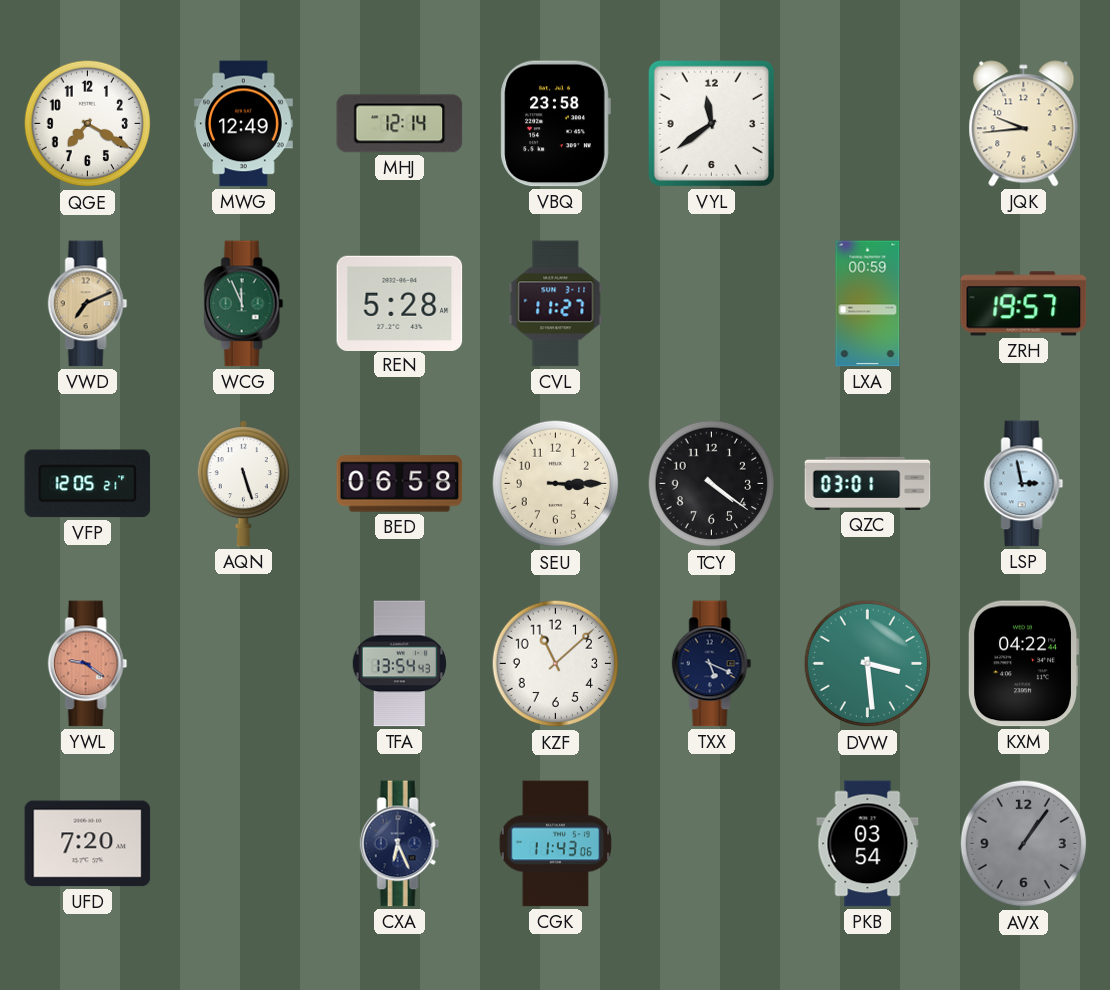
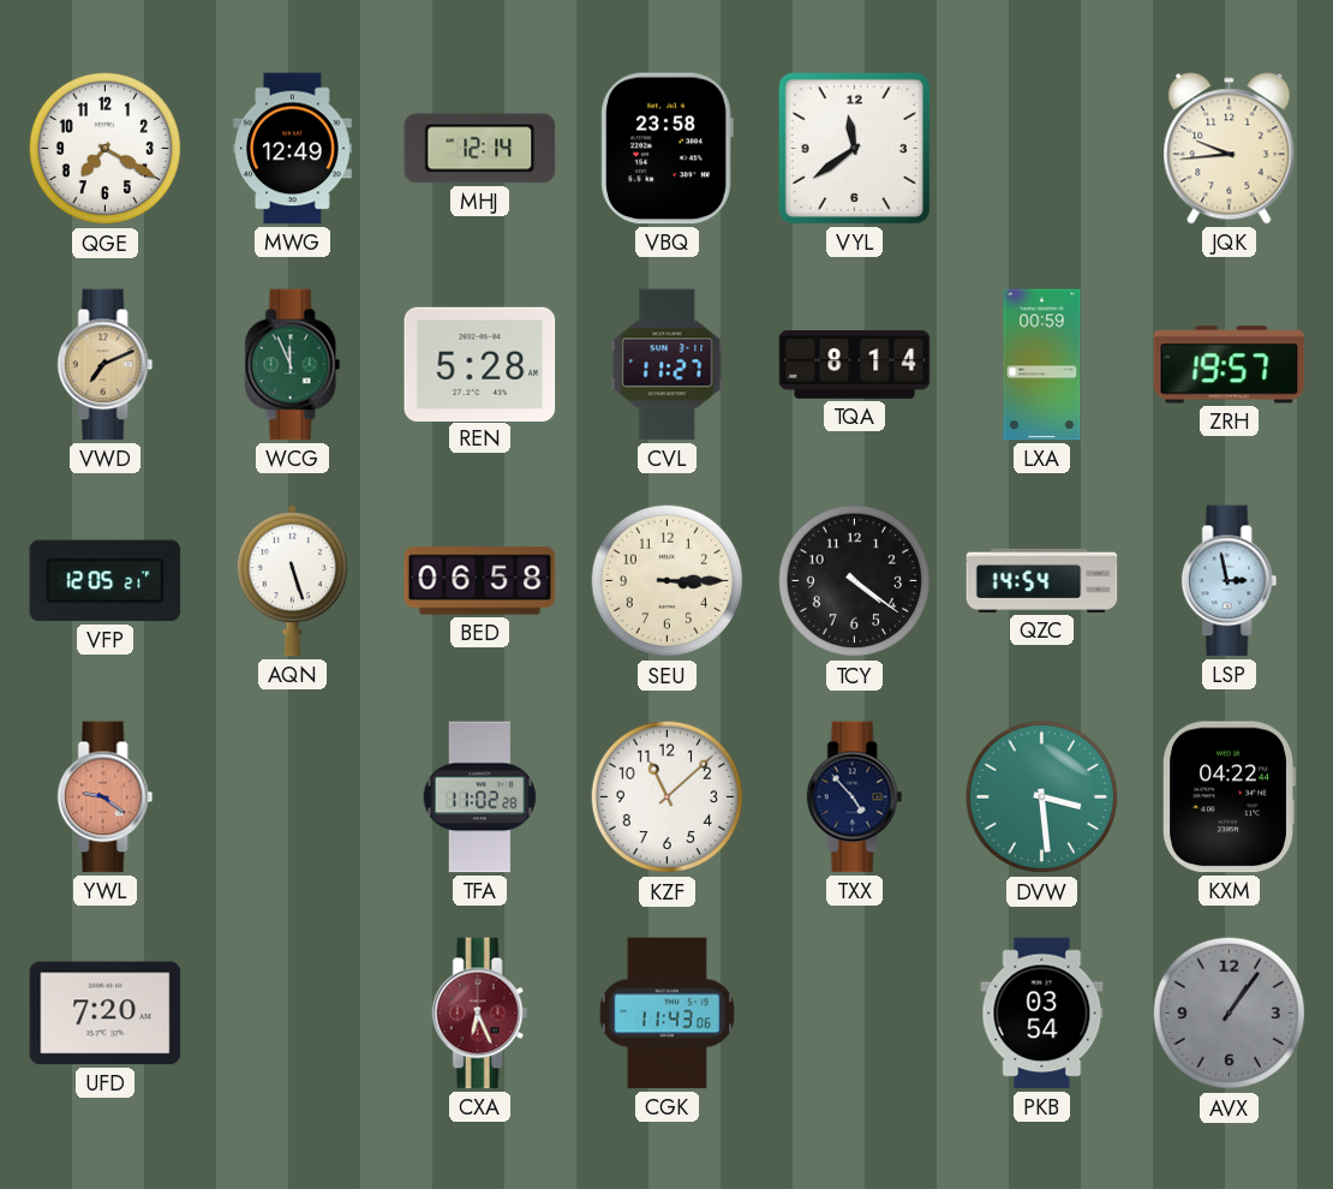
TQA: none -> 8:14 (855, 364)
QZC: 03:01 -> 14:54 (1042, 580)
TFA: 13:54 -> 11:02 (479, 797)
TXX: 5:19 -> 4:53 (855, 797)
CXA dial: navy -> burgundy (480, 1014)
